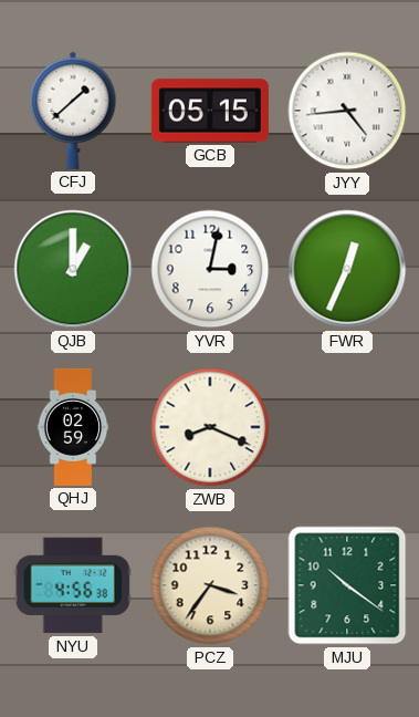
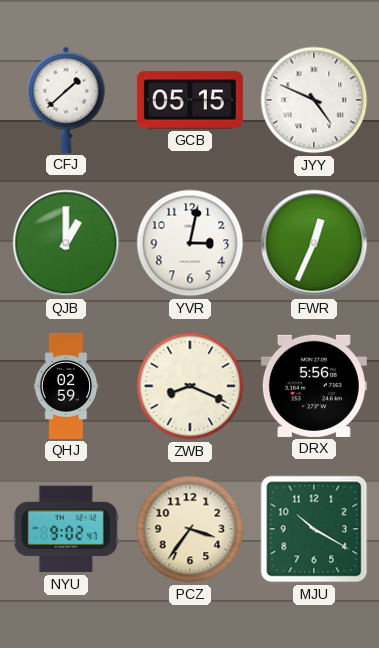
JYY: 4:44 -> 4:49 (314, 100)
DRX: none -> 5:56 (314, 386)
NYU: 4:56 -> 9:02 (66, 529)
MJU: 10:21 -> 10:20 (314, 529)
